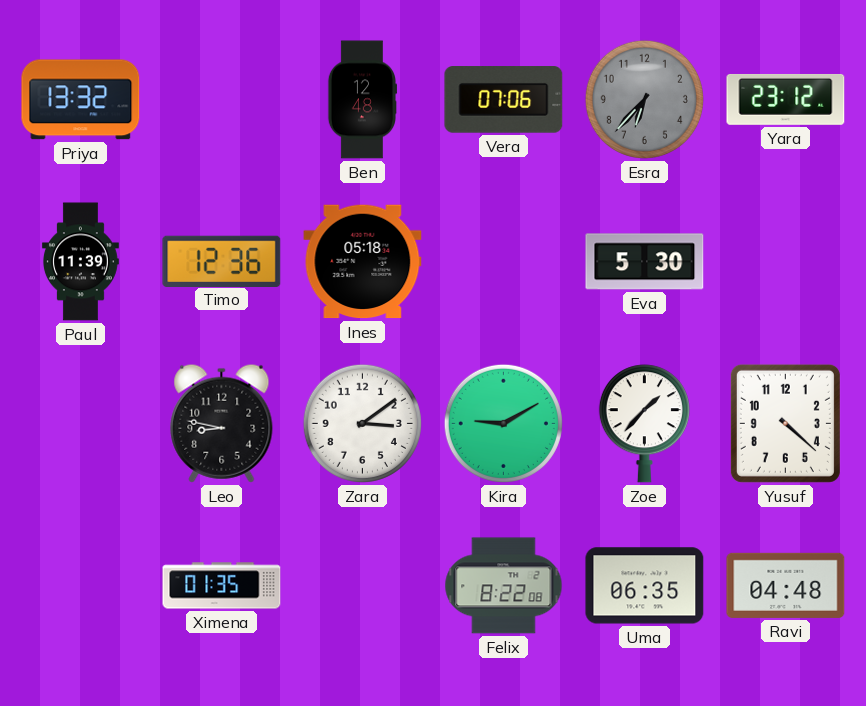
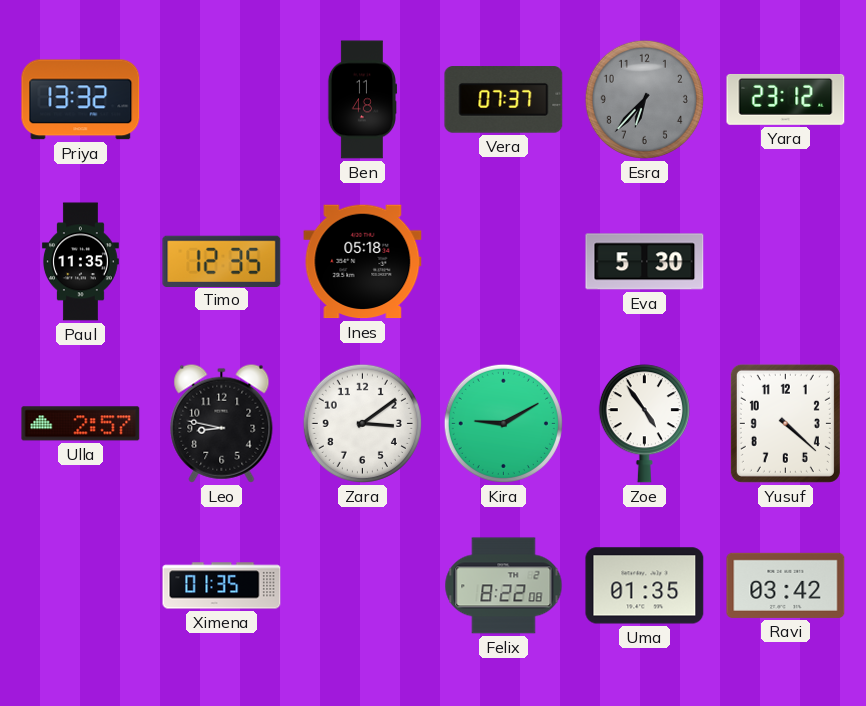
Ben: 12:48 -> 11:48 (361, 100)
Vera: 07:06 -> 07:37 (504, 100)
Paul: 11:39 -> 11:35 (81, 262)
Timo: 12:36 -> 12:35 (222, 261)
Ulla: none -> 2:57 (81, 424)
Zoe: 1:37 -> 4:54 (644, 424)
Uma: 06:35 -> 01:35 (645, 586)
Ravi: 04:48 -> 03:42 (786, 585)
